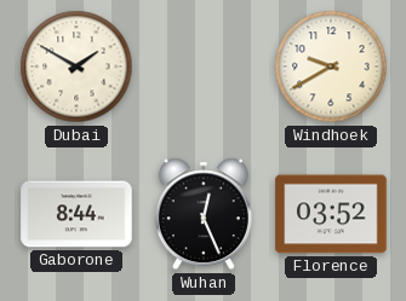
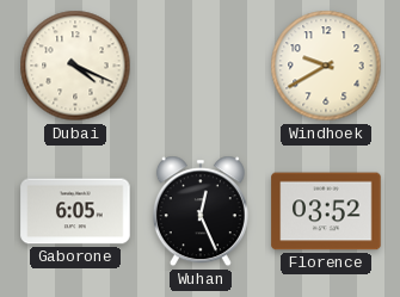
Dubai: 1:50 -> 4:19 (75, 66)
Gaborone: 8:44 -> 6:05 (75, 211)
